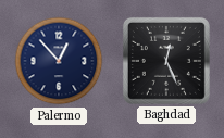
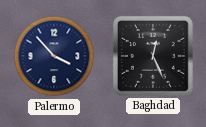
Palermo: 12:53 -> 3:53 (54, 56)
